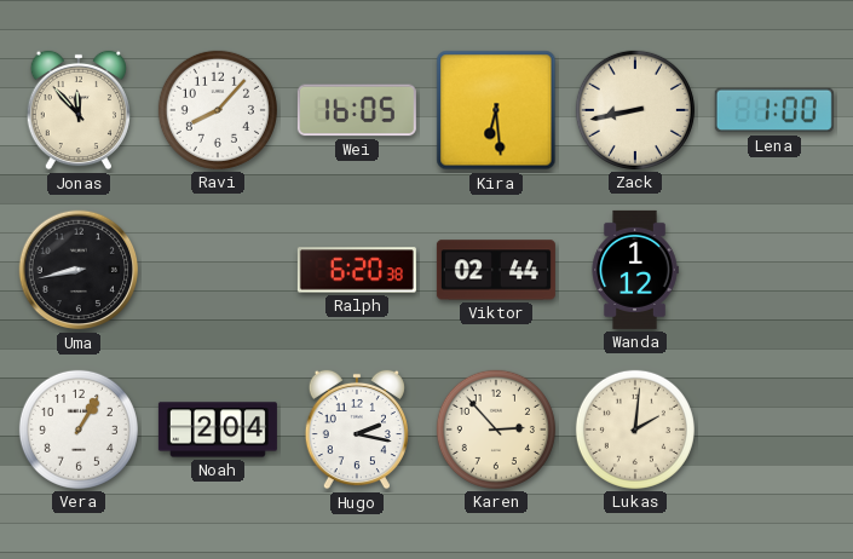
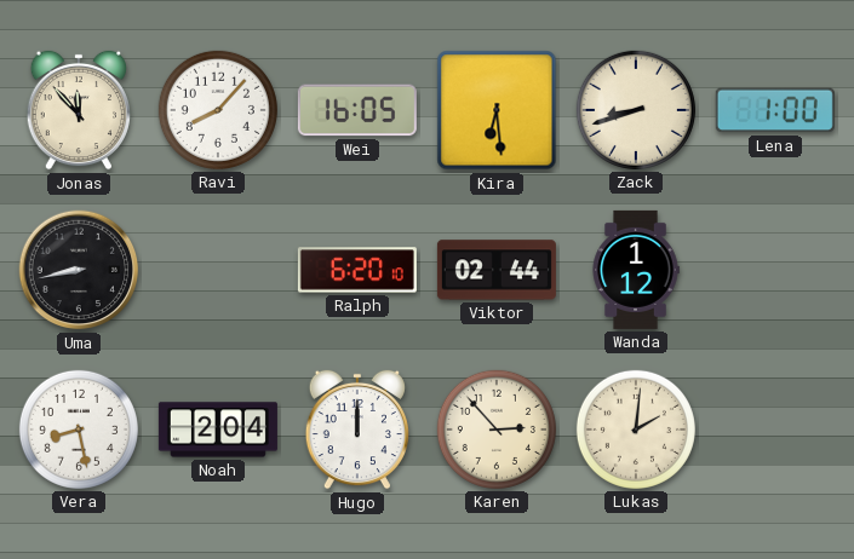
Zack: 8:43 -> 8:42 (636, 110)
Ralph: 6:20:38 -> 6:20:10 (357, 270)
Vera: 1:05 -> 8:28 (79, 430)
Hugo: 2:17 -> 12:00 (356, 430)
